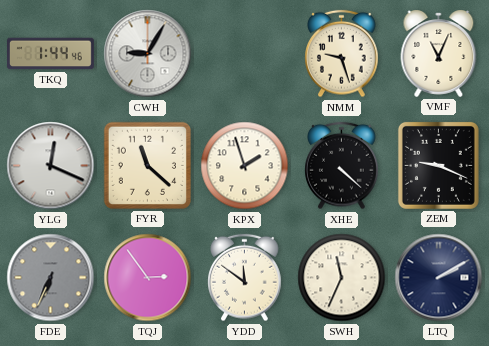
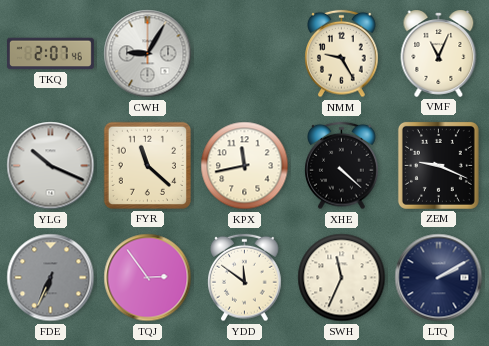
TKQ: 1:44 -> 2:07 (51, 54)
NMM: 9:27 -> 9:25 (342, 54)
YLG: 12:19 -> 10:19 (51, 166)
KPX: 1:57 -> 11:43 (245, 166)
